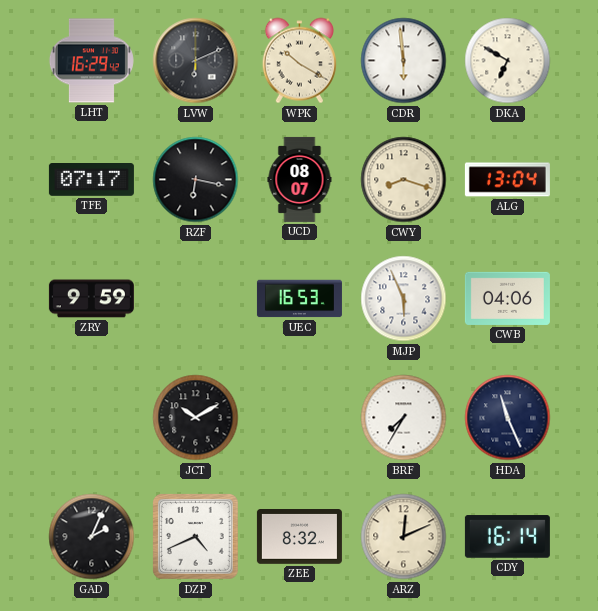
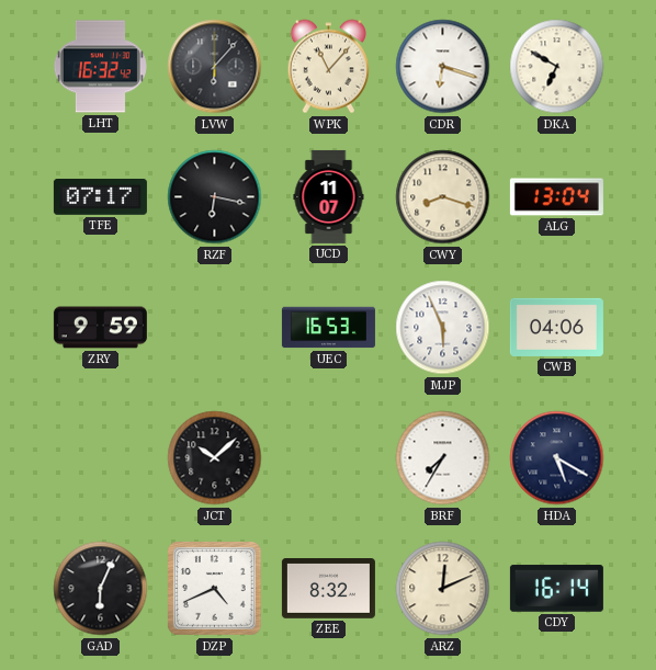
LHT: 16:29 -> 16:32 (100, 67)
LVW: 6:11 -> 6:07 (215, 67)
WPK: 10:20 -> 11:07 (328, 67)
CDR: 5:59 -> 6:18 (443, 67)
UCD: 08:07 -> 11:07 (329, 196)
JCT: 10:10 -> 10:08 (215, 458)
HDA: 11:26 -> 5:20 (557, 458)
GAD: 2:04 -> 6:04 (101, 589)
